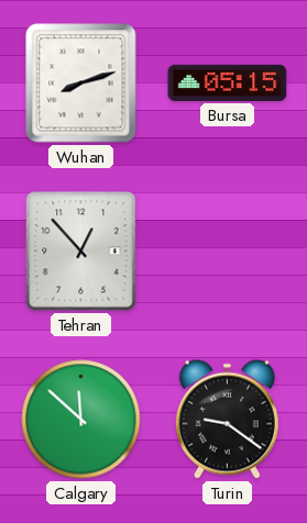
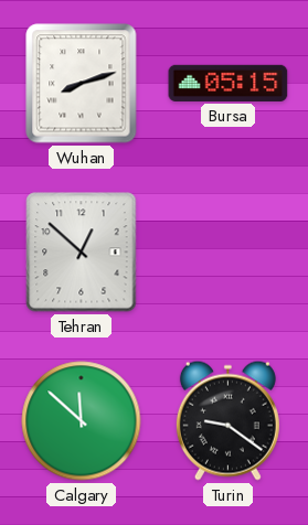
Tehran: 12:53 -> 12:52 (82, 253)
